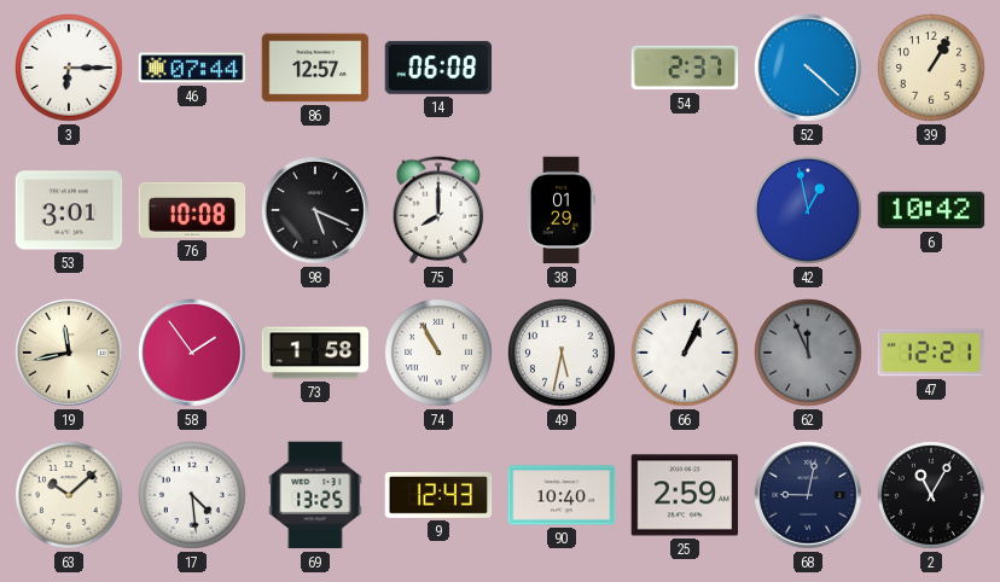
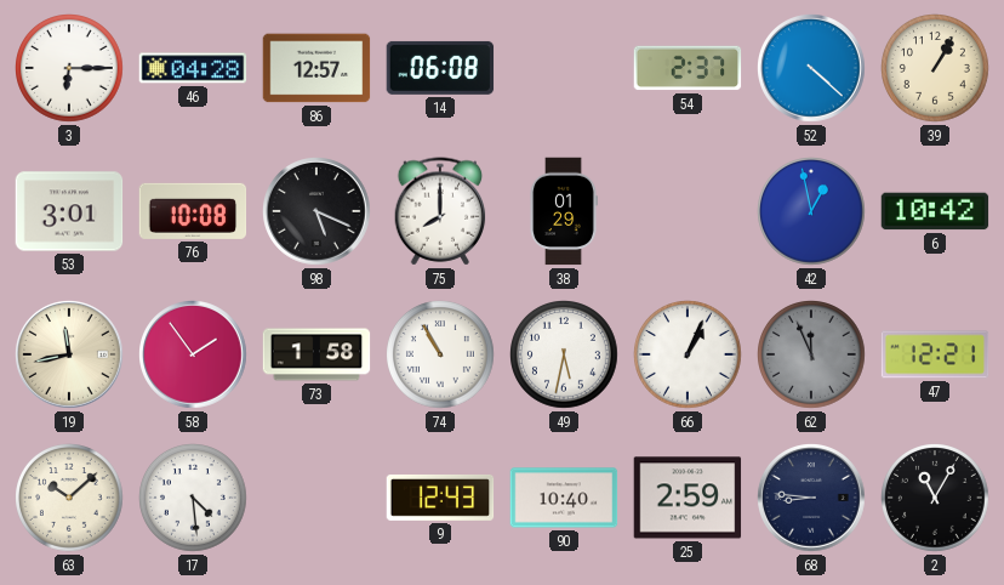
46: 07:44 -> 04:28 (193, 68)
69: 13:25 -> none (315, 495)
68: 9:02 -> 8:46 (812, 499)
